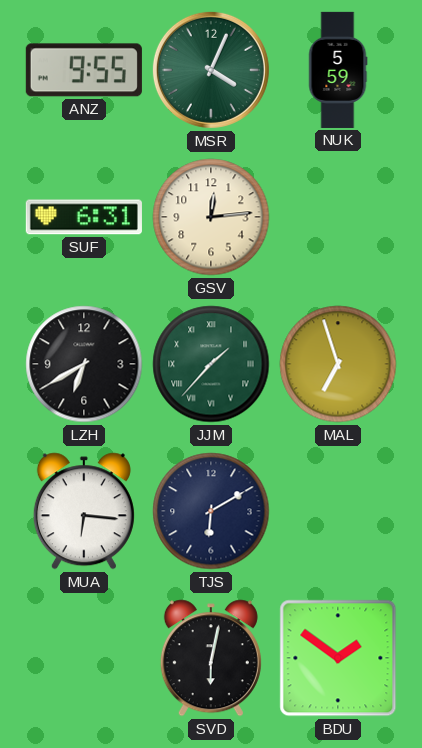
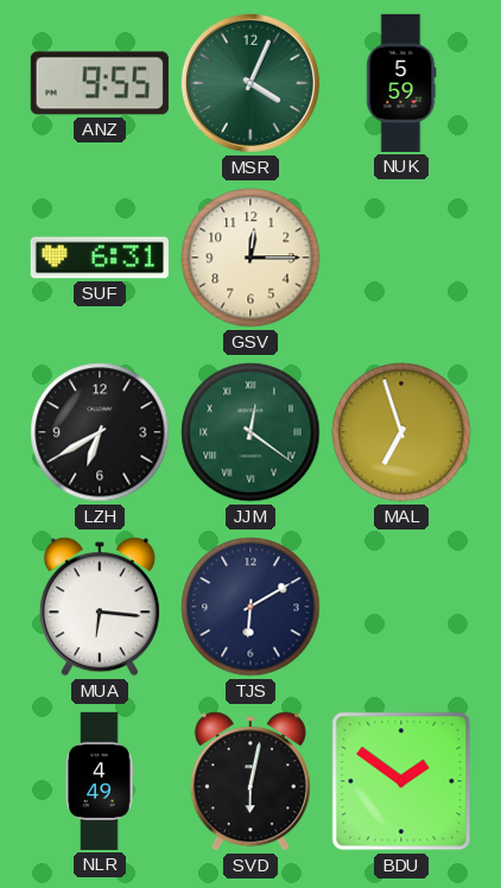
GSV: 12:14 -> 12:15 (251, 258)
JJM: 1:37 -> 12:21 (251, 432)
NLR: none -> 4:49 (100, 781)
